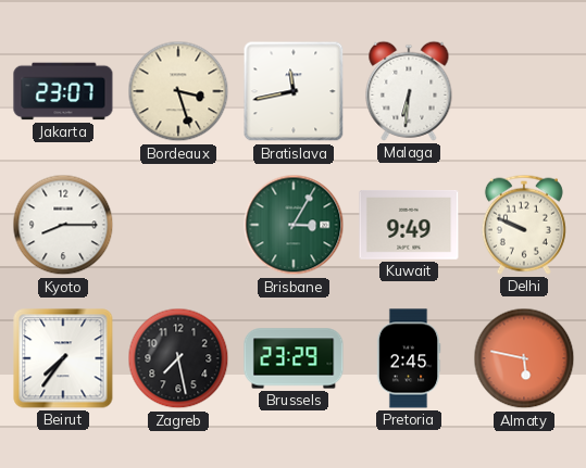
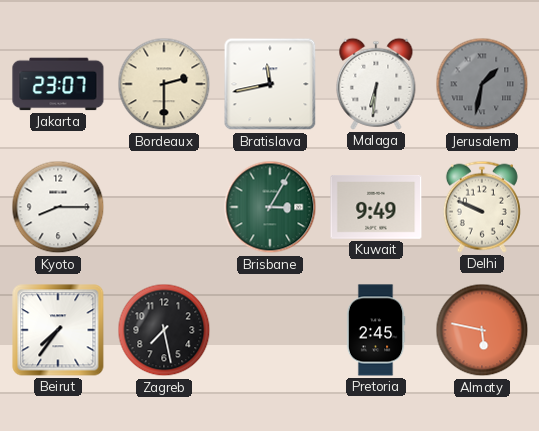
Bordeaux: 3:27 -> 2:30 (164, 84)
Jerusalem: none -> 1:32 (482, 84)
Brussels: 23:29 -> none (294, 358)
